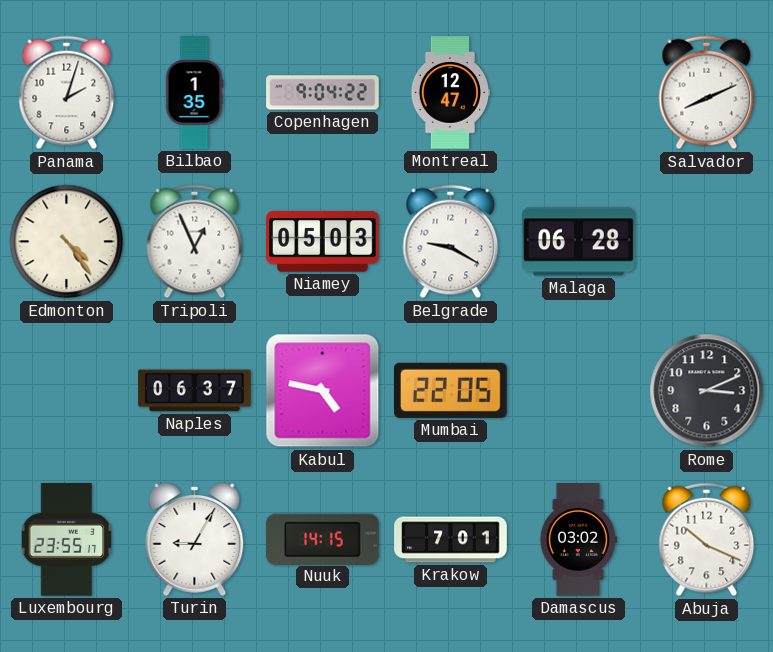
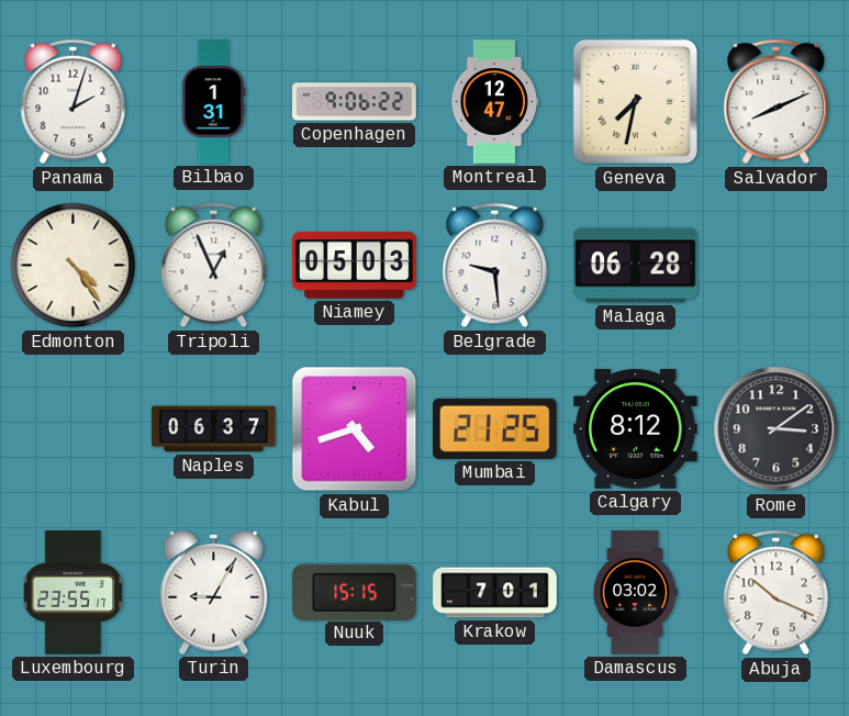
Bilbao: 1:35 -> 1:31 (213, 102)
Copenhagen: 9:04 -> 9:06 (355, 102)
Geneva: none -> 7:32 (636, 102)
Belgrade: 9:20 -> 9:29 (495, 266)
Kabul: 4:47 -> 4:42 (355, 429)
Mumbai: 22:05 -> 21:25 (495, 428)
Calgary: none -> 8:12 (636, 429)
Rome: 3:11 -> 3:09 (777, 429)
Nuuk: 14:15 -> 15:15 (355, 592)
